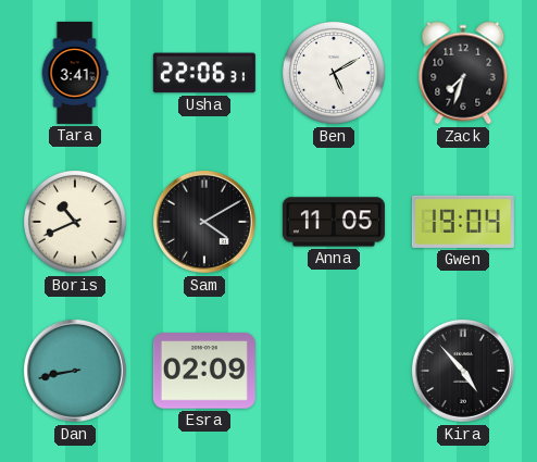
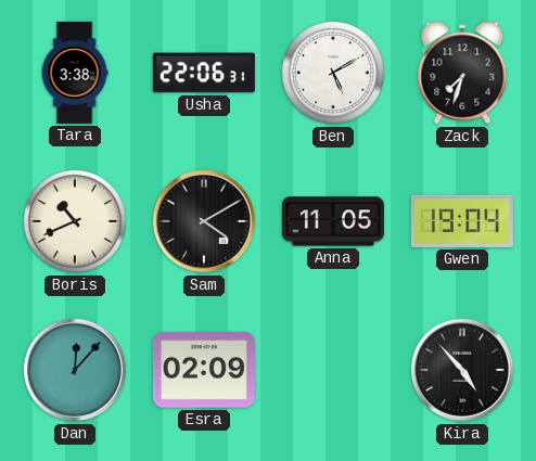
Tara: 3:41 -> 3:38 (75, 73)
Dan: 8:43 -> 12:07 (75, 370)
